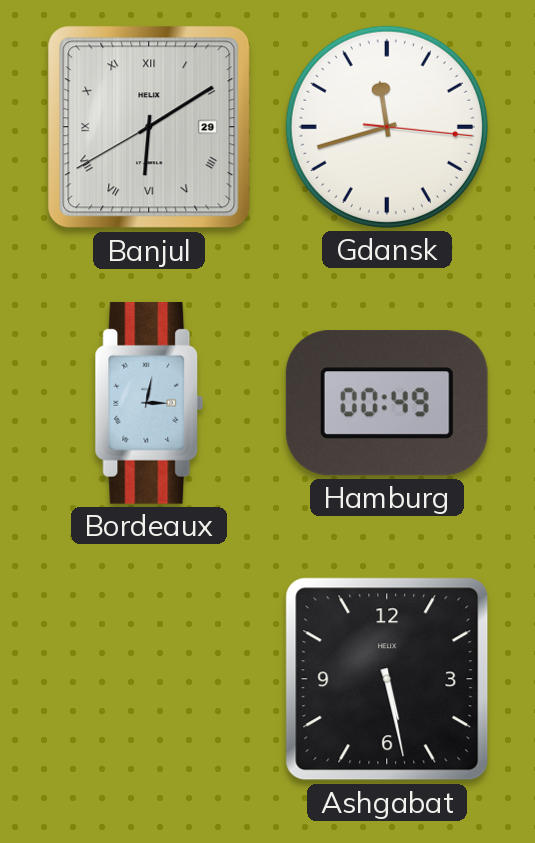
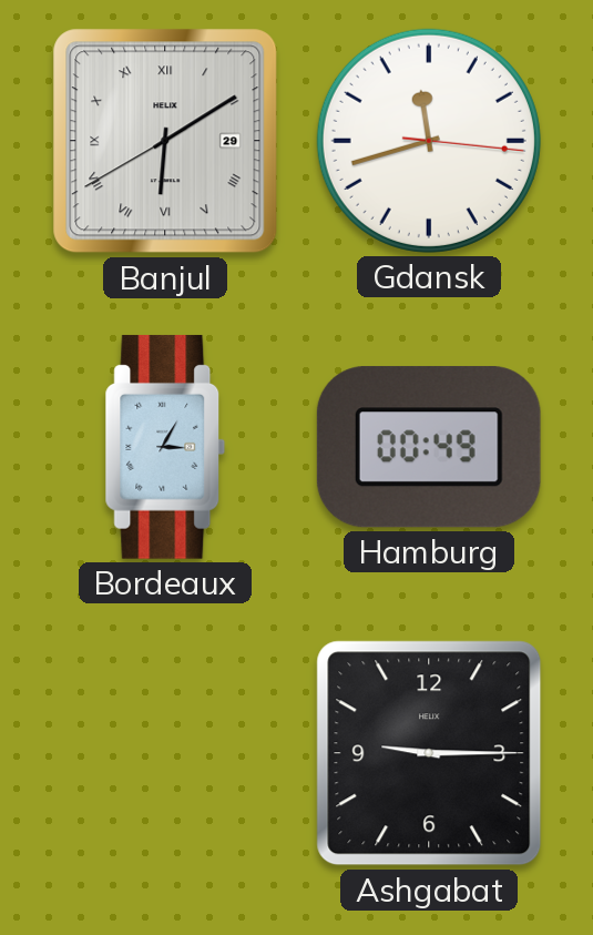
Bordeaux: 3:02 -> 3:05 (165, 447)
Ashgabat: 5:28 -> 9:15 (429, 753)
